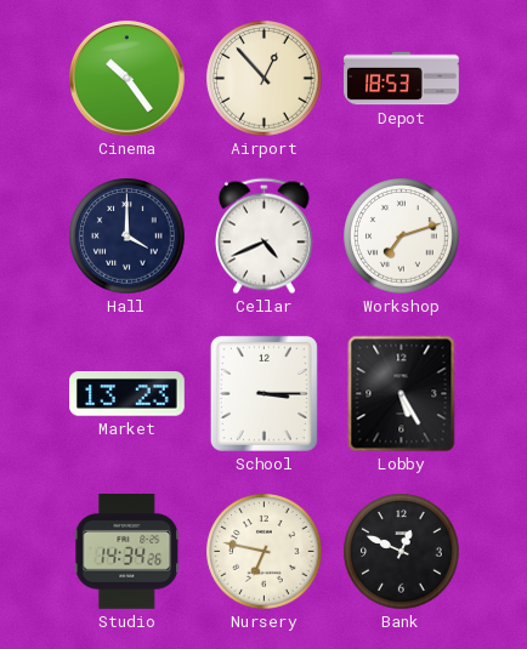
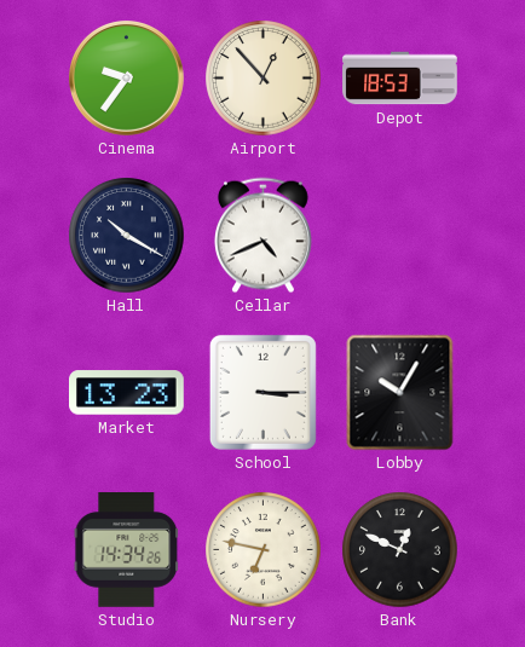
Cinema: 10:24 -> 9:36 (127, 79)
Hall: 4:00 -> 10:20 (127, 236)
Workshop: 7:12 -> none (402, 237)
Lobby: 5:25 -> 10:05 (400, 393)
